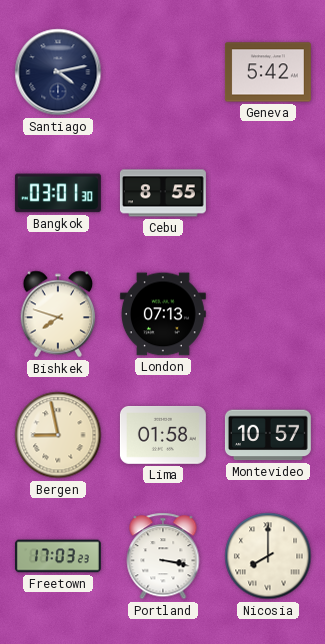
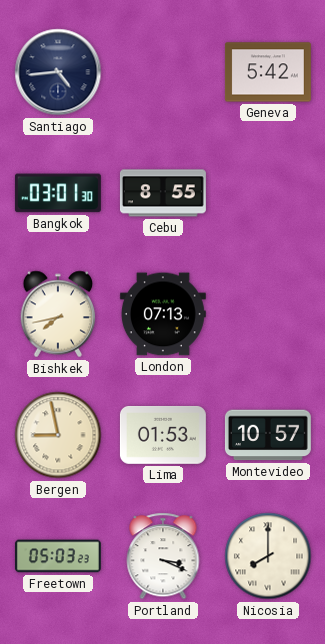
Santiago: 4:13 -> 4:44 (58, 72)
Bishkek: 7:48 -> 7:43 (58, 314)
Lima: 01:58 -> 01:53 (163, 435)
Freetown: 17:03 -> 05:03 (58, 556)
Portland: 3:17 -> 3:19 (163, 556)
